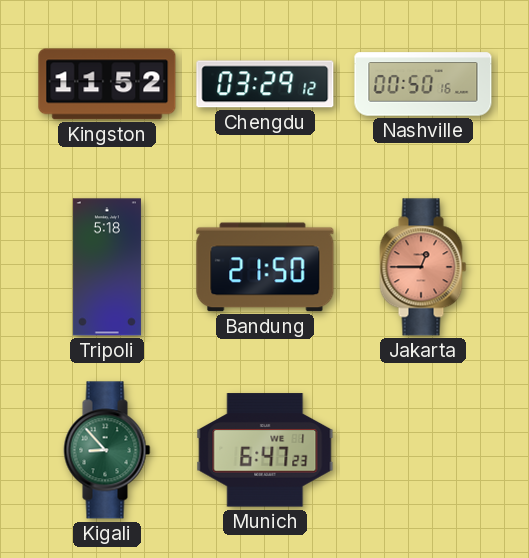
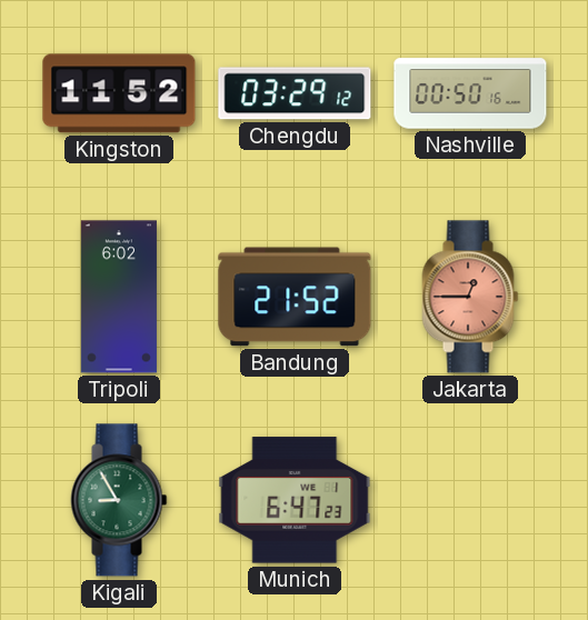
Tripoli: 5:18 -> 6:02 (119, 297)
Bandung: 21:50 -> 21:52 (295, 297)
Kigali: 8:53 -> 8:55 (119, 500)
